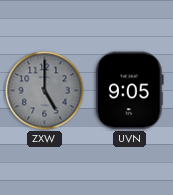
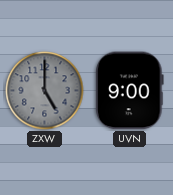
UVN: 9:05 -> 9:00 (130, 91)
